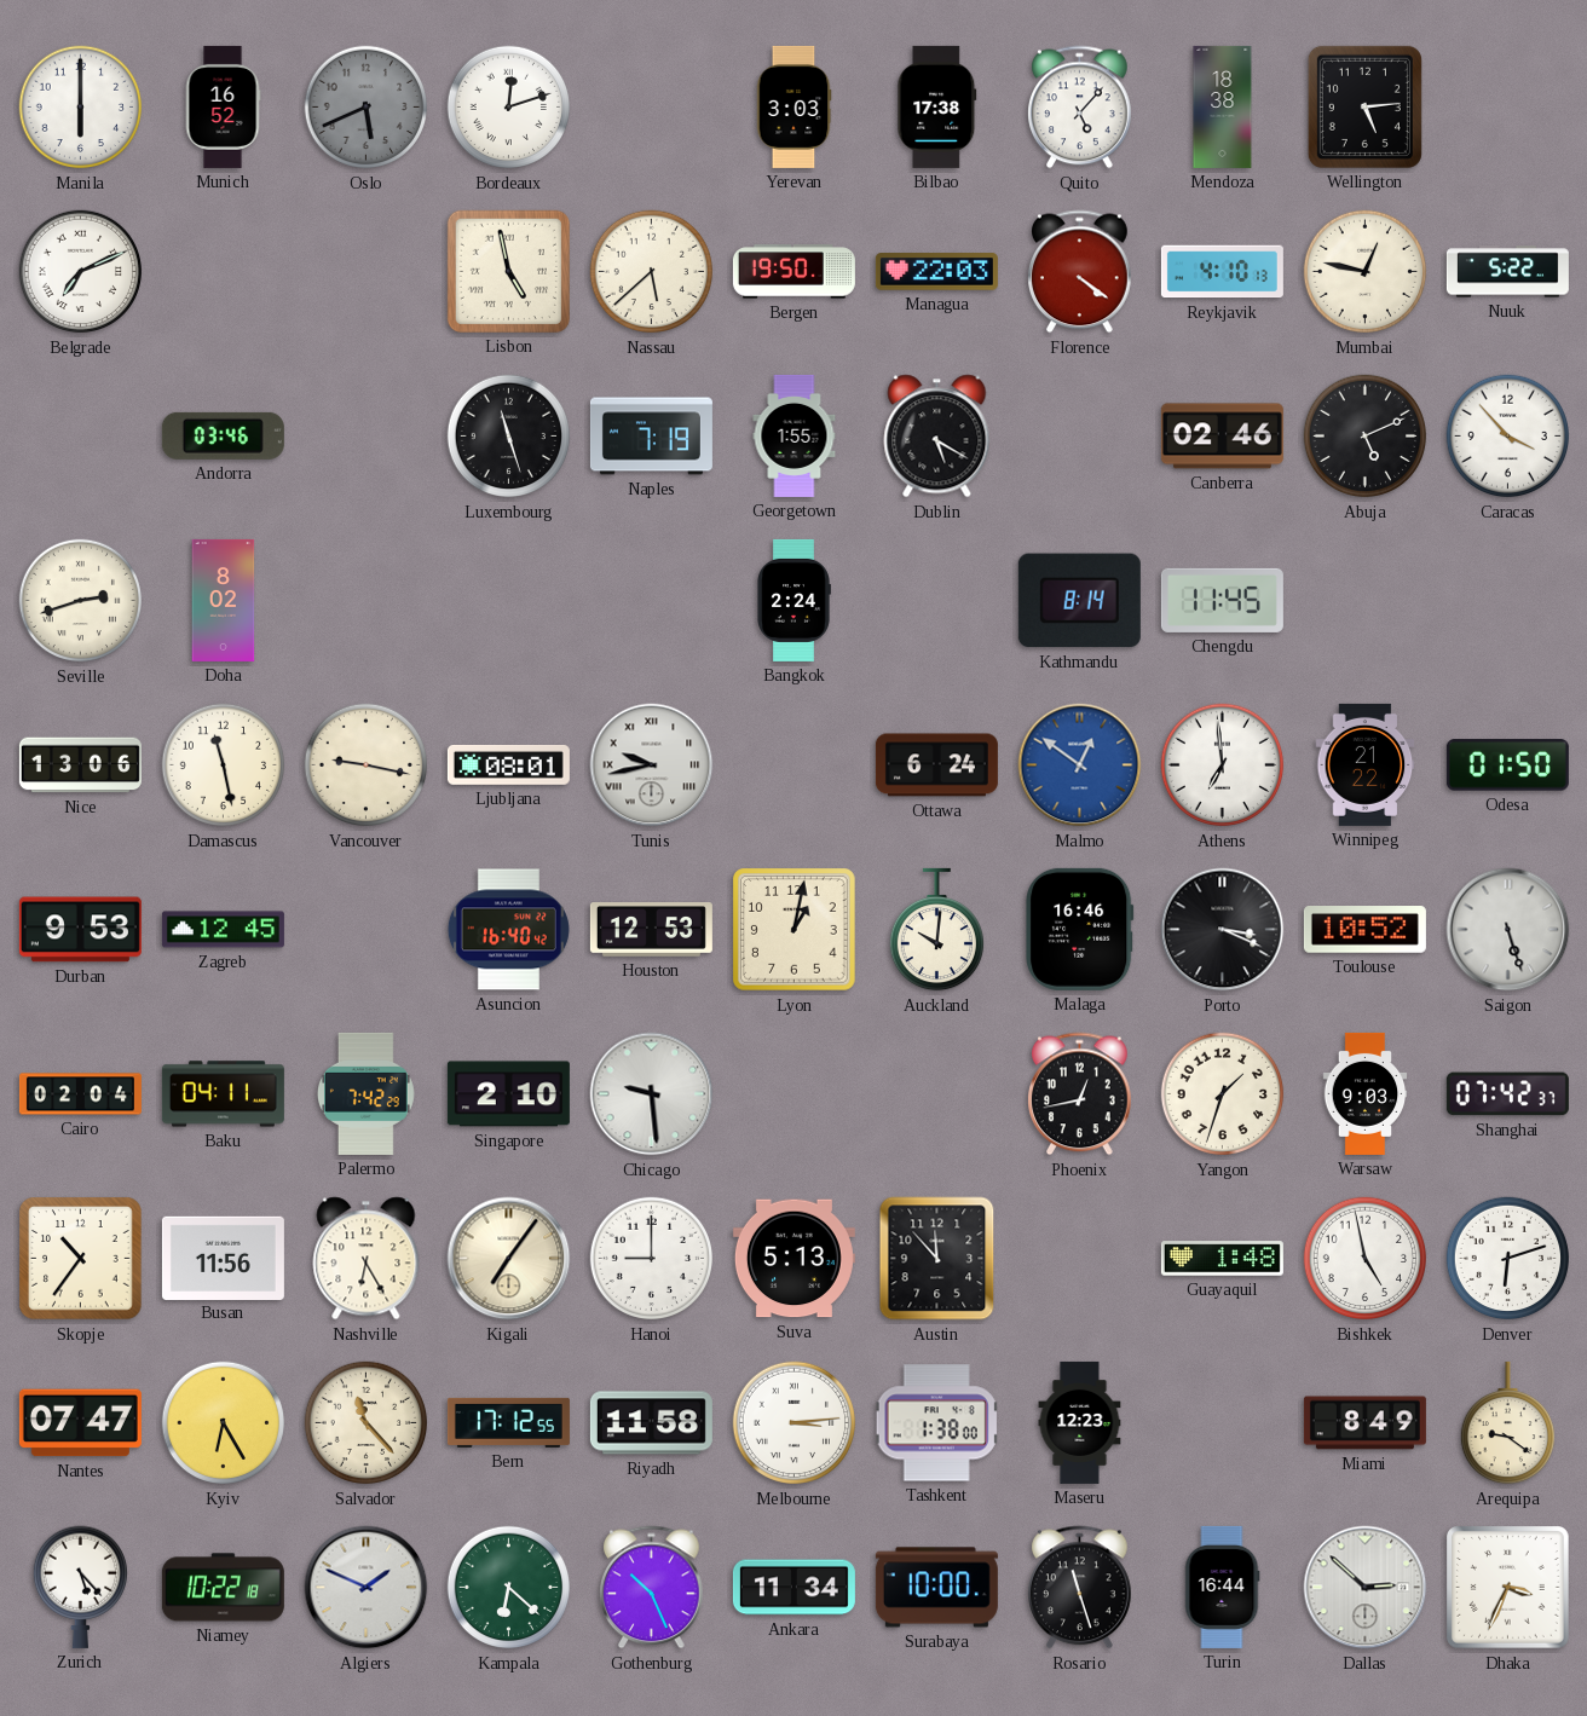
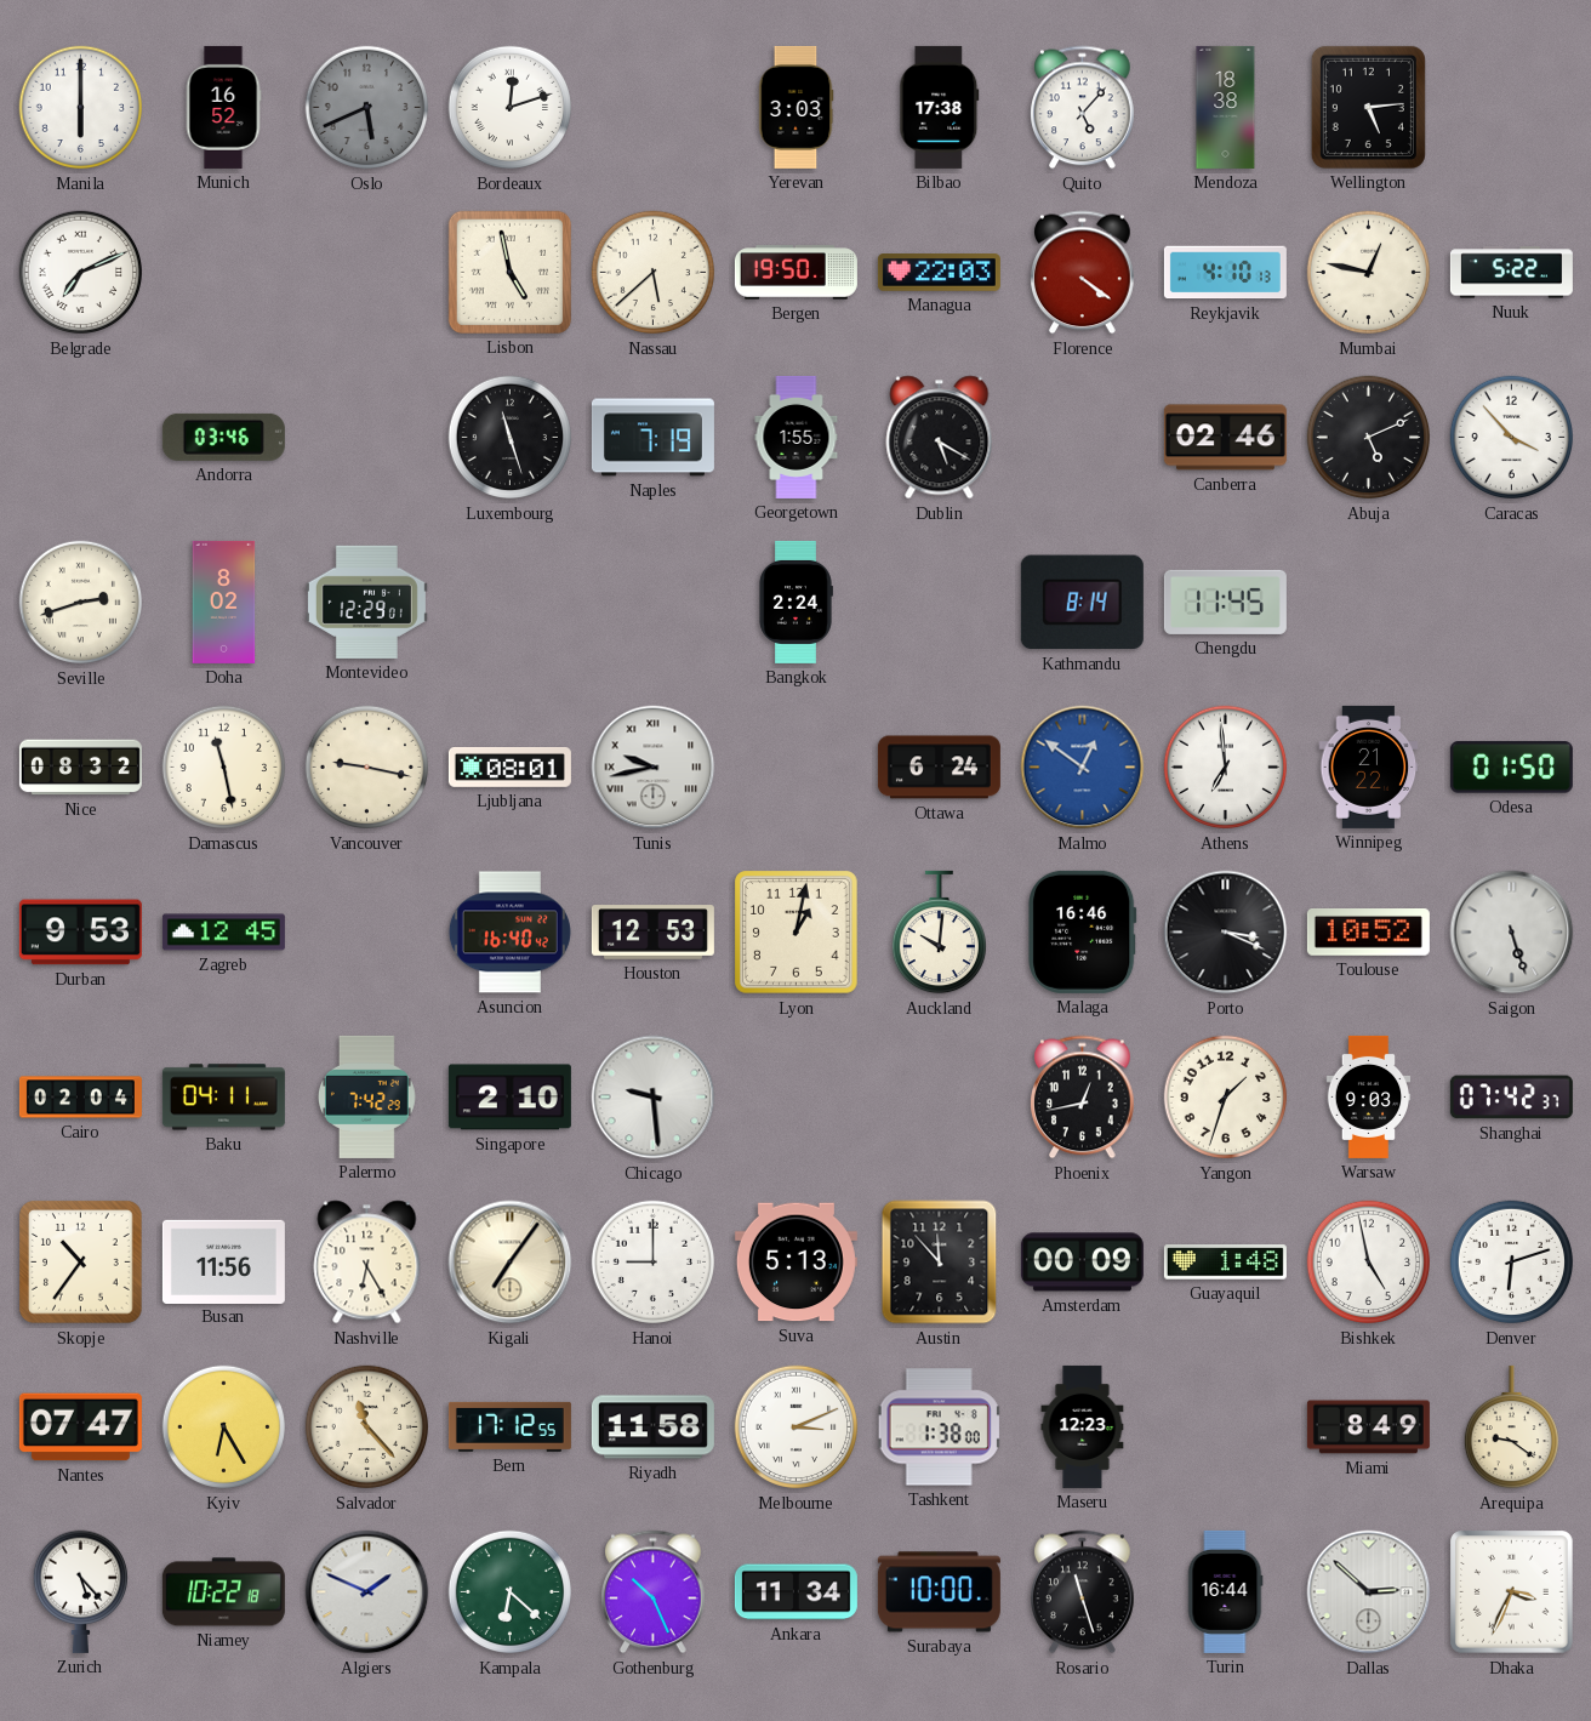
Montevideo: none -> 12:29 (366, 602)
Nice: 13:06 -> 08:32 (80, 768)
Amsterdam: none -> 00:09 (1082, 1263)
Melbourne: 3:14 -> 3:11 (797, 1427)
